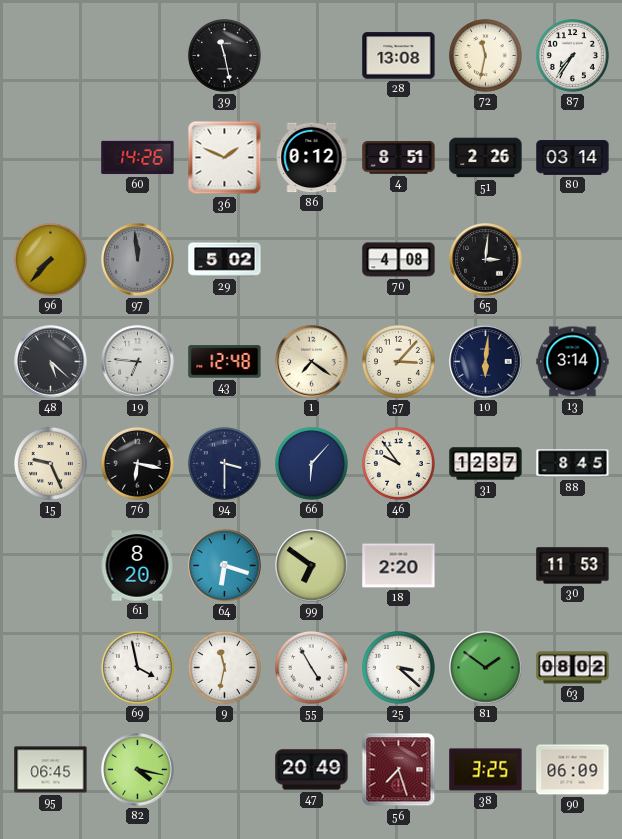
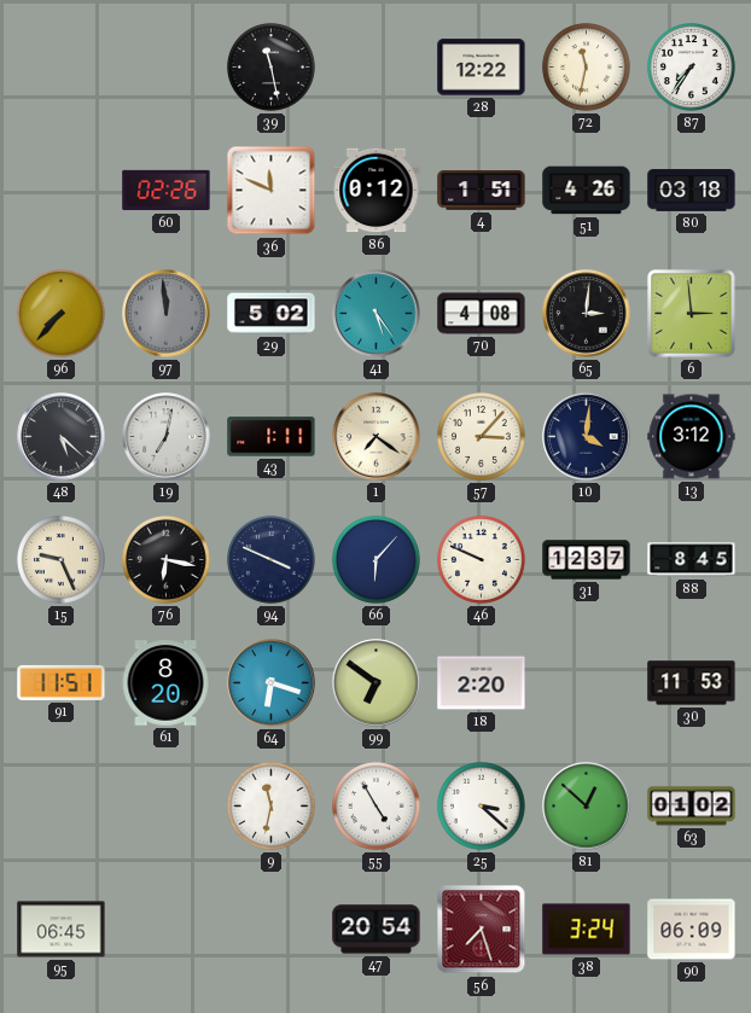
28: 13:08 -> 12:22 (482, 68)
60: 14:26 -> 02:26 (167, 191)
36: 1:49 -> 11:49 (272, 191)
4: 8:51 -> 1:51 (482, 191)
51: 2:26 -> 4:26 (587, 191)
80: 03:14 -> 03:18 (692, 191)
41: none -> 5:24 (377, 314)
6: none -> 2:59 (692, 314)
19: 6:46 -> 7:02 (167, 437)
43: 12:48 -> 1:11 (272, 437)
10: 6:01 -> 4:01 (587, 437)
13: 3:14 -> 3:12 (692, 437)
94: 3:30 -> 3:49 (270, 559)
46: 9:54 -> 9:49 (481, 559)
91: none -> 11:51 (62, 682)
69: 3:58 -> none (137, 667)
81: 1:51 -> 12:52 (587, 807)
63: 08:02 -> 01:02 (692, 807)
82: 4:17 -> none (138, 770)
47: 20:49 -> 20:54 (377, 930)
38: 3:25 -> 3:24 (587, 930)
